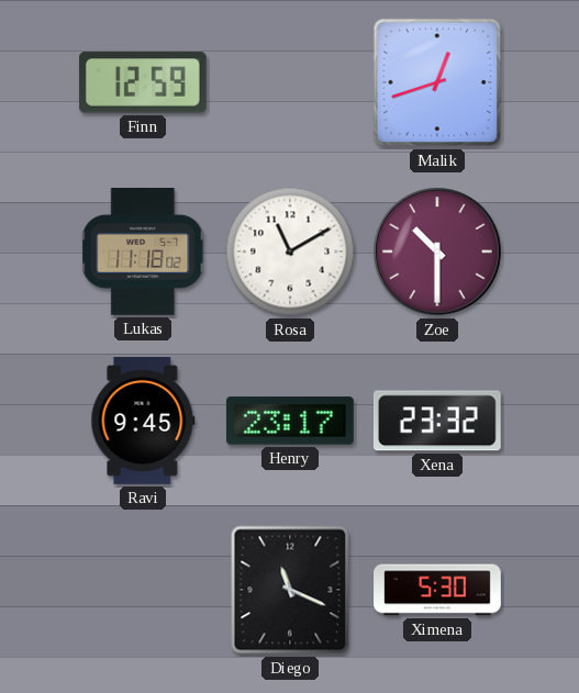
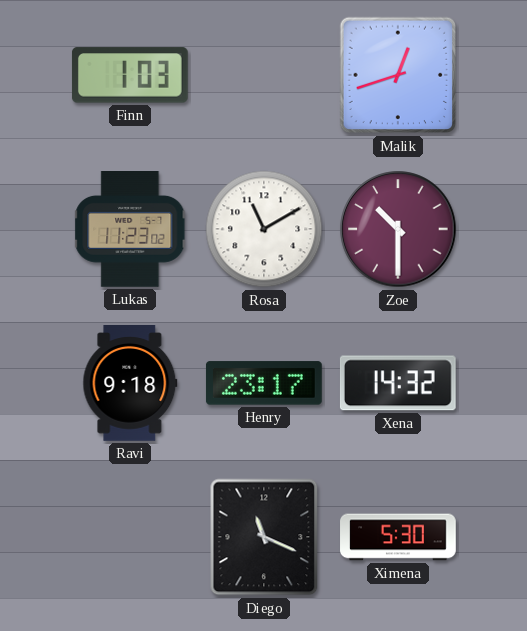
Finn: 12:59 -> 1:03 (130, 75)
Lukas: 11:18 -> 11:23 (131, 230)
Ravi: 9:45 -> 9:18 (130, 384)
Xena: 23:32 -> 14:32 (398, 383)
